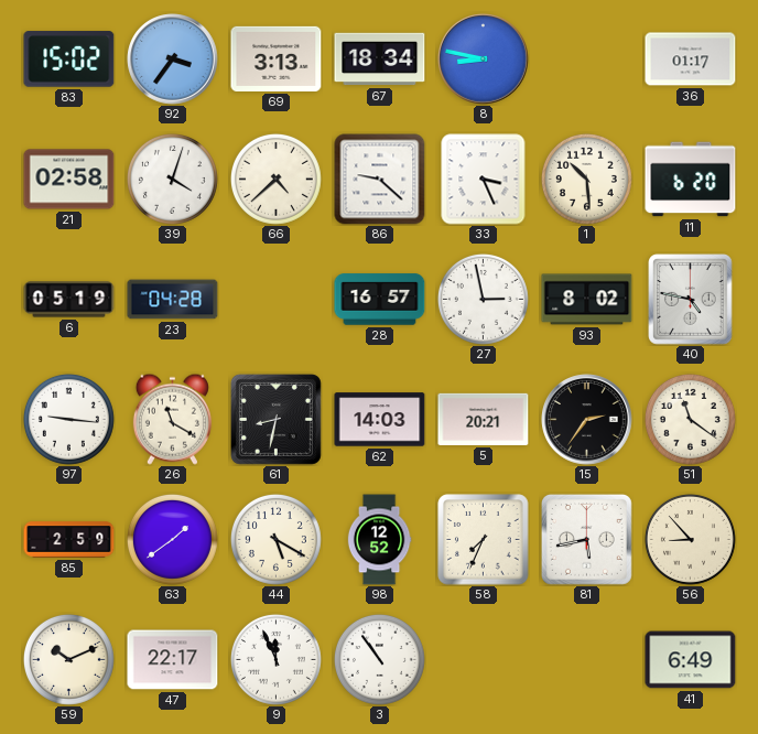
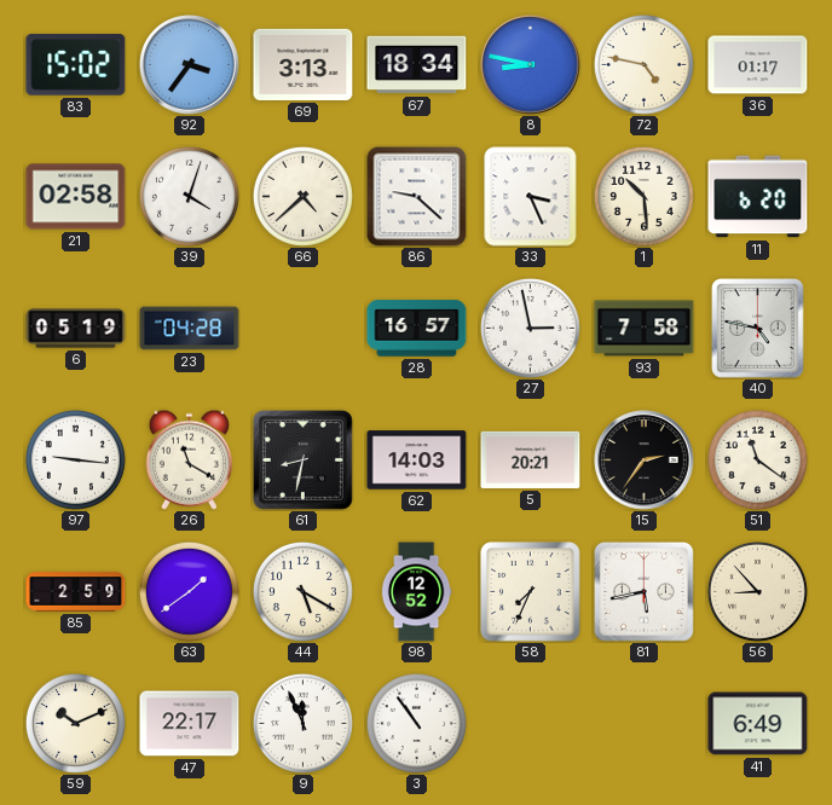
72: none -> 4:47 (643, 64)
93: 8:02 -> 7:58 (645, 329)
